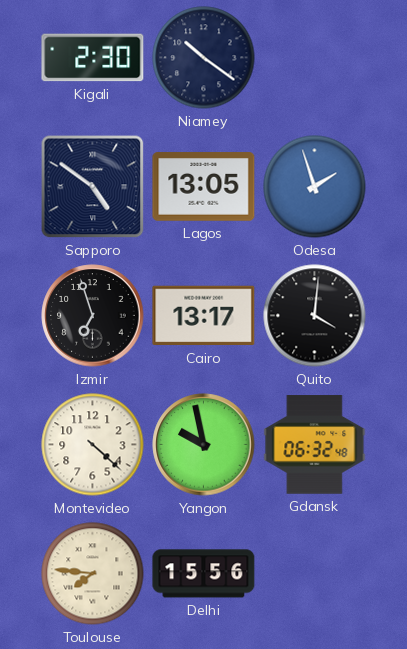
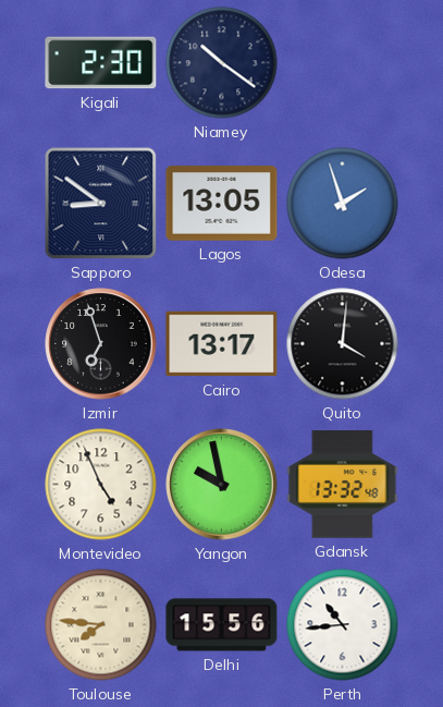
Sapporo: 4:51 -> 8:51 (101, 204)
Montevideo: 4:22 -> 4:56 (101, 485)
Gdansk: 06:32 -> 13:32 (343, 485)
Perth: none -> 10:44 (343, 625)
